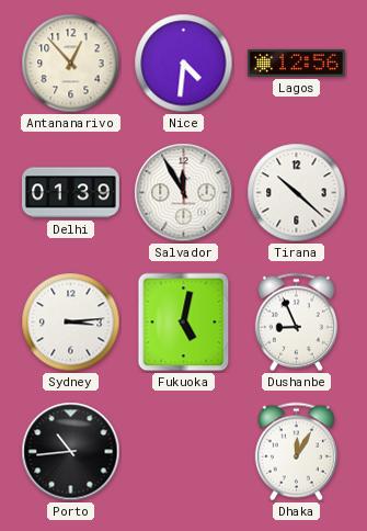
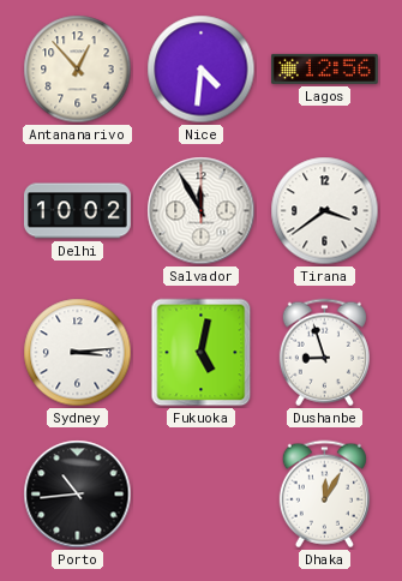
Delhi: 01:39 -> 10:02 (77, 211)
Tirana: 10:22 -> 3:39 (325, 211)
Dushanbe: 8:56 -> 8:57 (324, 353)
